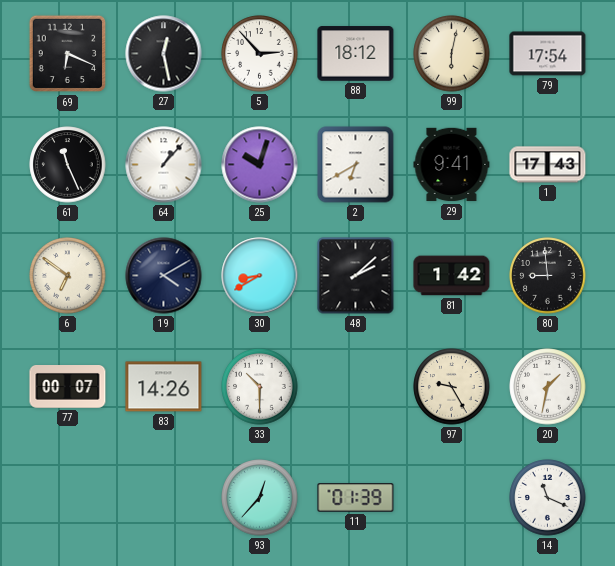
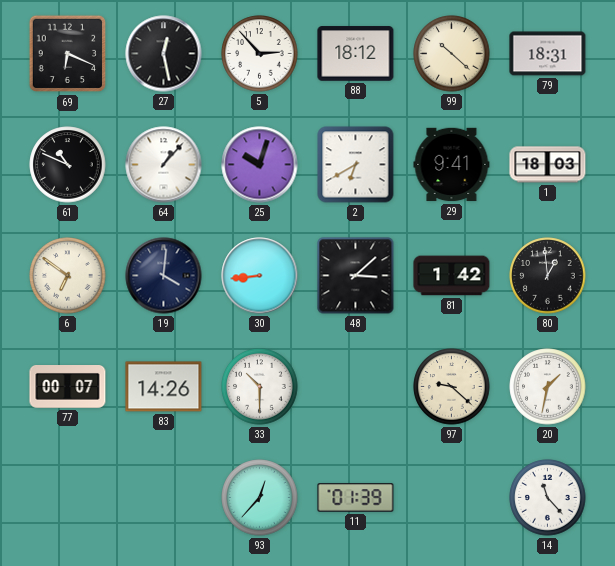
99: 6:02 -> 10:22 (452, 54)
79: 17:54 -> 18:31 (548, 54)
61: 11:26 -> 10:49 (68, 165)
1: 17:43 -> 18:03 (548, 165)
19: 4:10 -> 4:01 (164, 276)
30: 8:40 -> 8:44 (260, 276)
48: 2:08 -> 3:08 (356, 276)
80: 8:59 -> 12:59 (548, 276)
97: 9:25 -> 9:22 (452, 387)
14: 11:19 -> 11:23 (548, 498)
